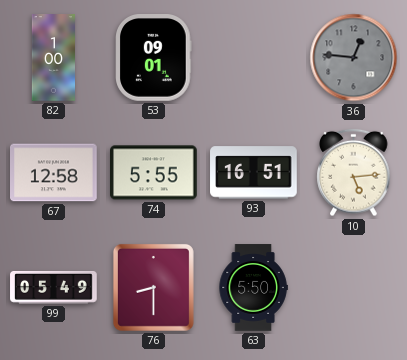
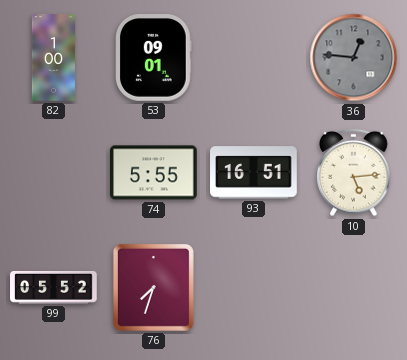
67: 12:58 -> none (54, 173)
99: 05:49 -> 05:52 (54, 287)
76: 8:30 -> 7:33 (153, 287)
63: 5:50 -> none (253, 288)
